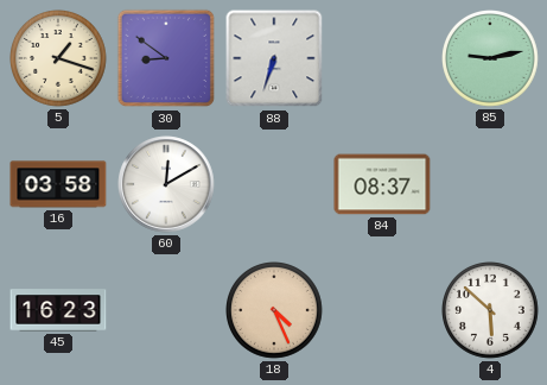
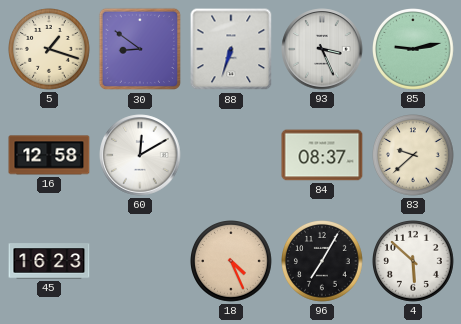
93: none -> 3:26 (322, 49)
16: 03:58 -> 12:58 (49, 155)
83: none -> 9:38 (414, 156)
96: none -> 7:05 (323, 262)
